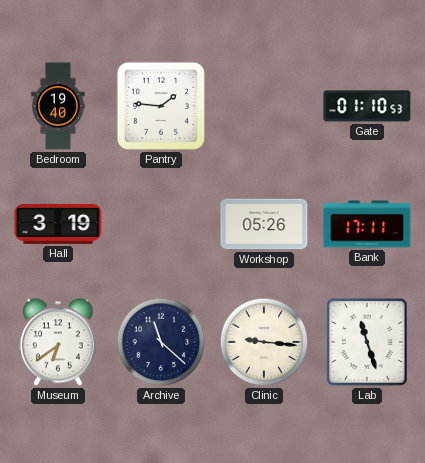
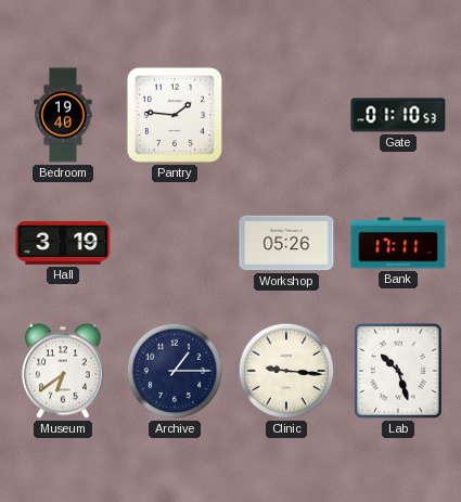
Archive: 11:22 -> 1:15 (175, 371)
Lab: 11:27 -> 10:27 (398, 371)
